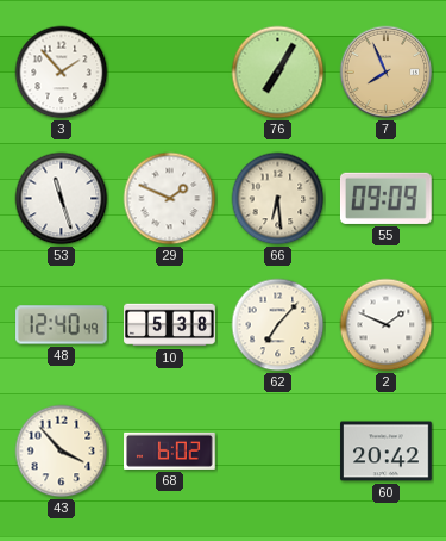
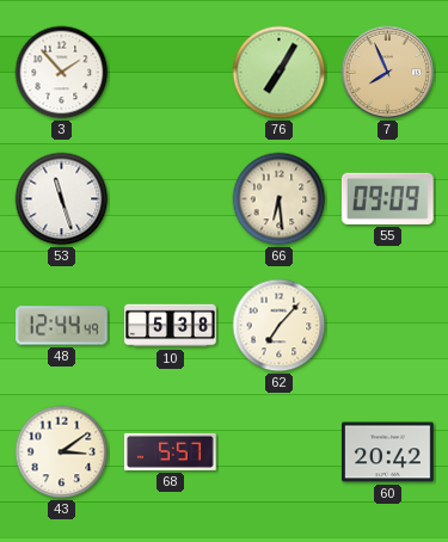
29: 1:49 -> none (170, 199)
48: 12:40 -> 12:44 (62, 326)
2: 1:49 -> none (387, 325)
43: 3:53 -> 3:09 (62, 452)
68: 6:02 -> 5:57 (171, 451)
